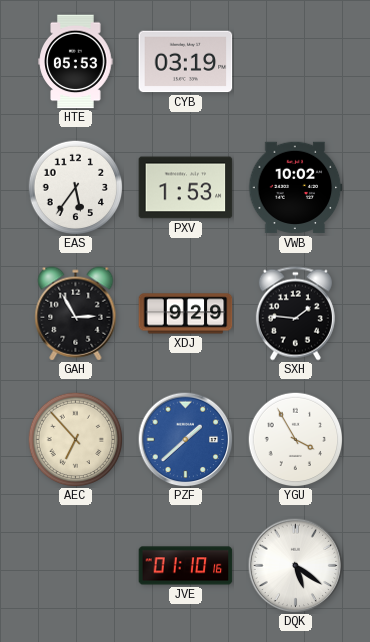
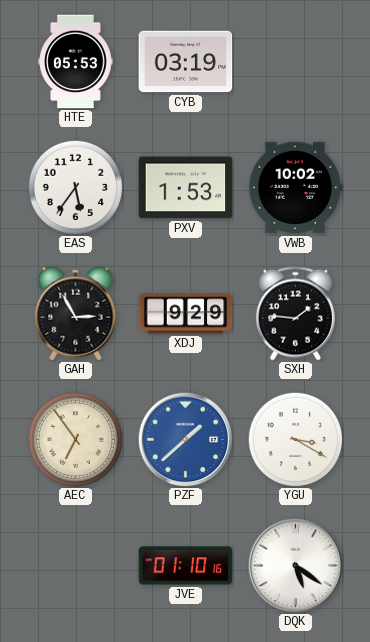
AEC: 6:53 -> 6:54 (75, 439)
YGU: 3:55 -> 3:20 (295, 439)
